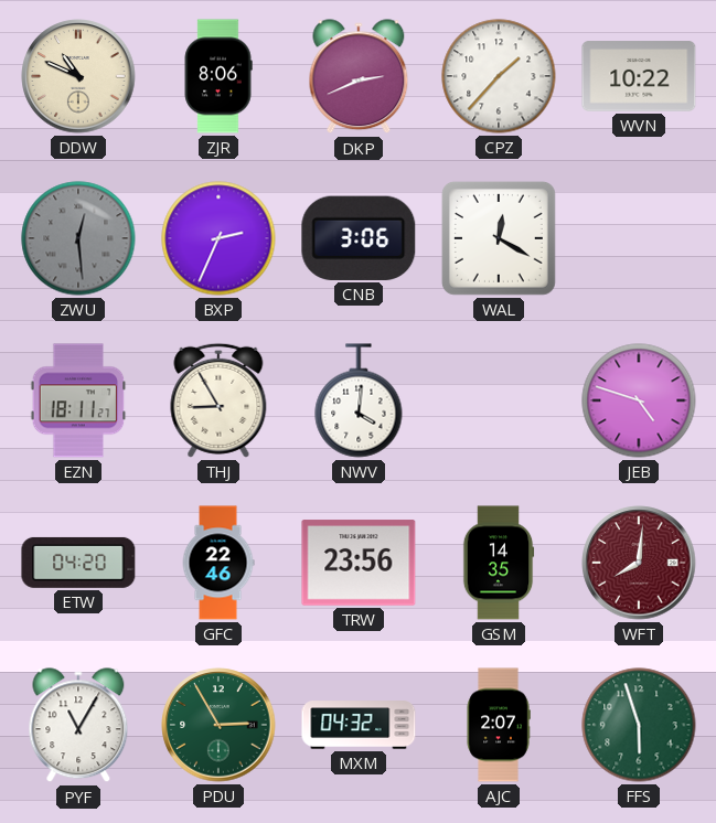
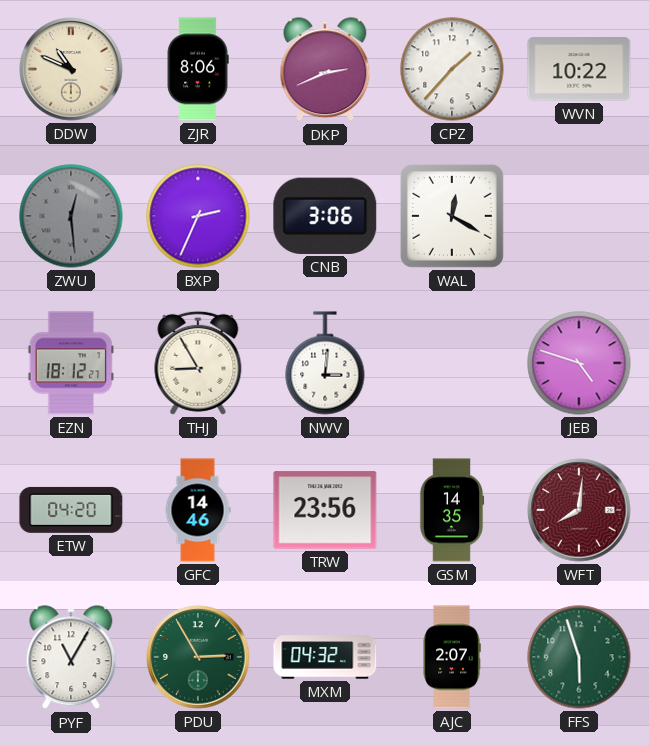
EZN: 18:11 -> 18:12 (71, 363)
NWV: 4:01 -> 3:01 (325, 363)
GFC: 22:46 -> 14:46 (198, 510)
